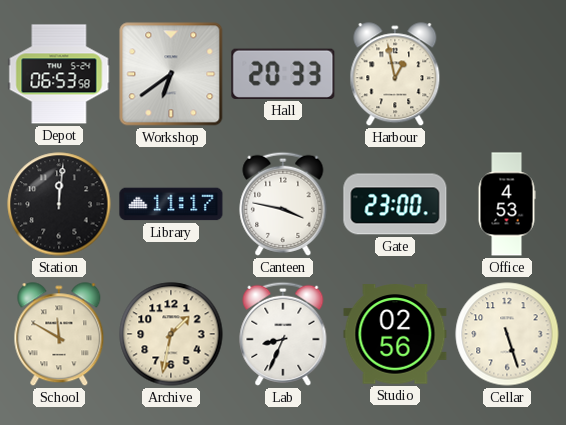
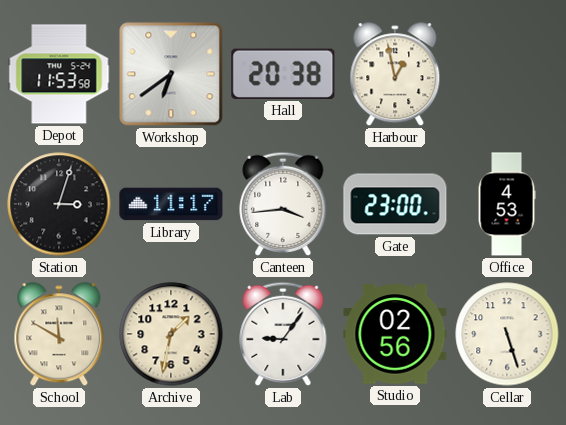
Depot: 06:53 -> 11:53 (59, 74)
Hall: 20:33 -> 20:38 (283, 74)
Station: 12:01 -> 3:03 (59, 204)
Canteen: 3:47 -> 3:44 (283, 204)
Lab: 8:34 -> 9:06 (283, 334)
